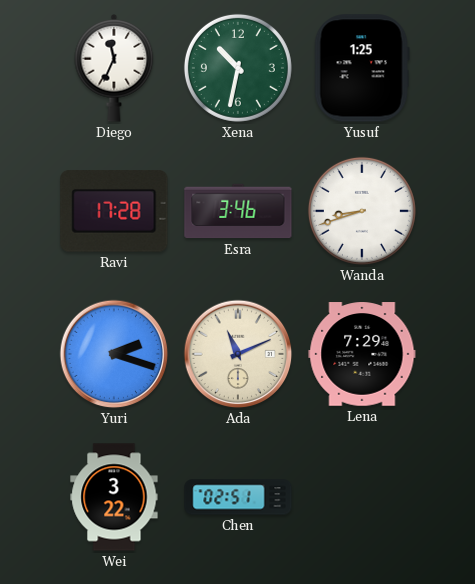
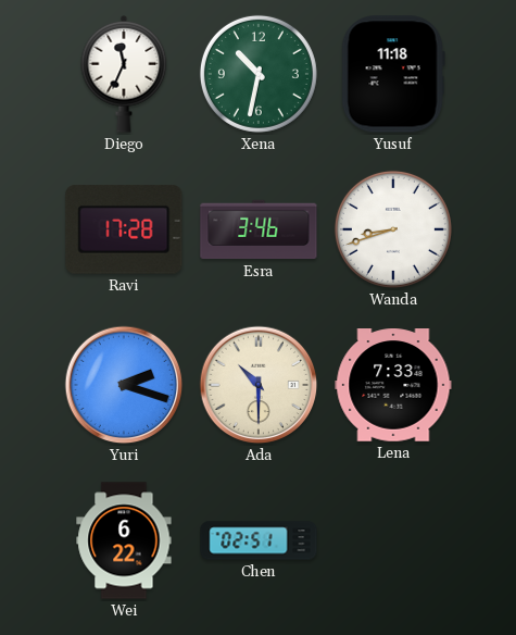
Yusuf: 1:25 -> 11:18 (393, 74)
Ada: 11:11 -> 10:30 (259, 385)
Lena: 7:29 -> 7:33 (393, 385)
Wei: 3:22 -> 6:22 (124, 540)
